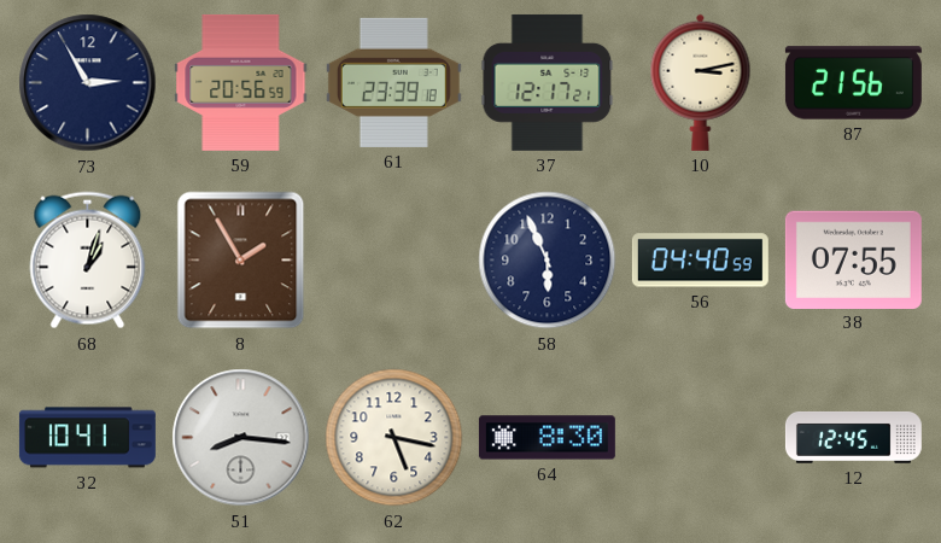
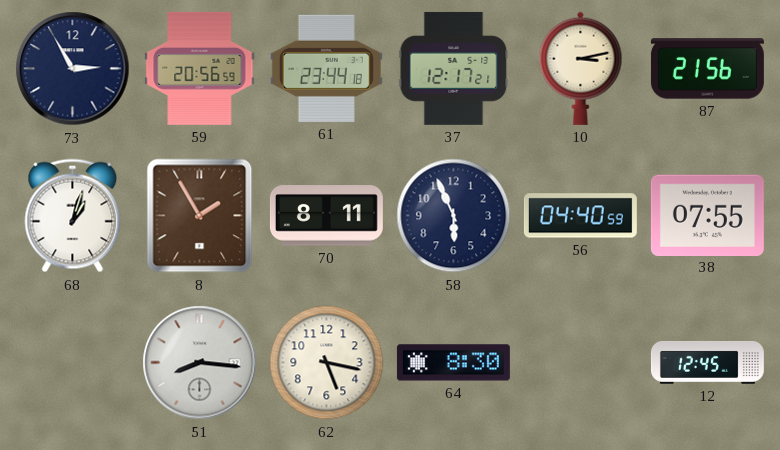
61: 23:39 -> 23:44 (326, 68)
70: none -> 8:11 (326, 216)
32: 10:41 -> none (87, 438)
